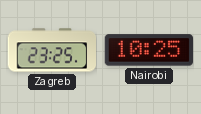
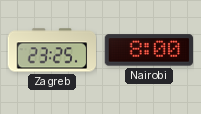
Nairobi: 10:25 -> 8:00 (148, 50)
